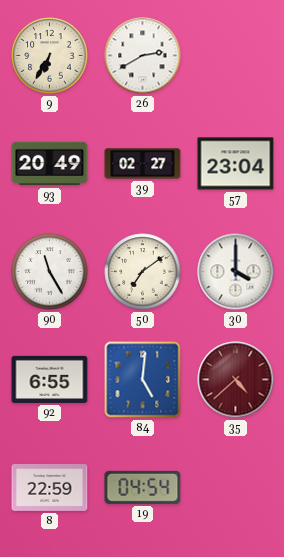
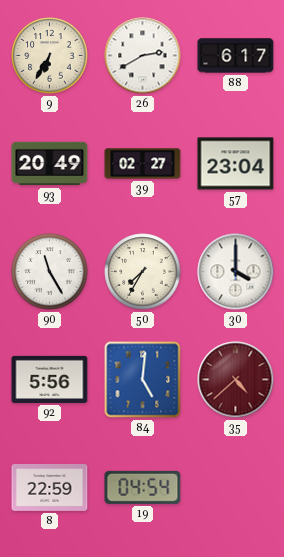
88: none -> 6:17 (236, 56)
50: 7:09 -> 7:35 (143, 272)
92: 6:55 -> 5:56 (50, 379)
